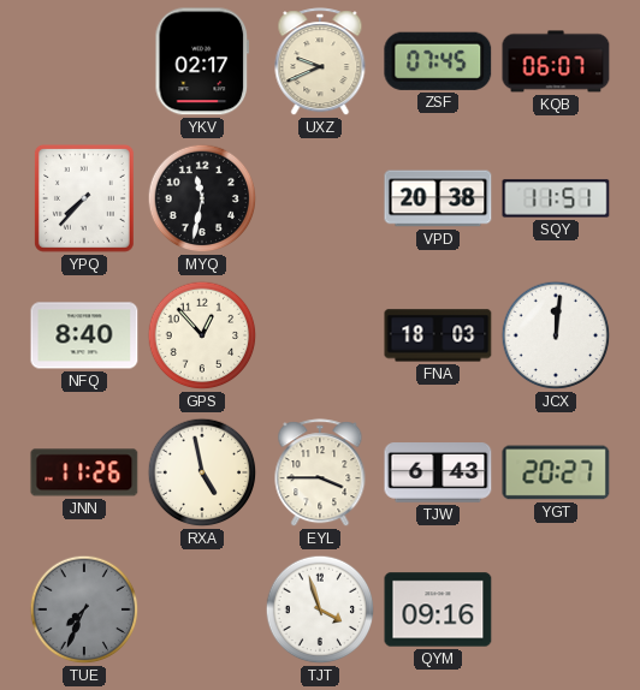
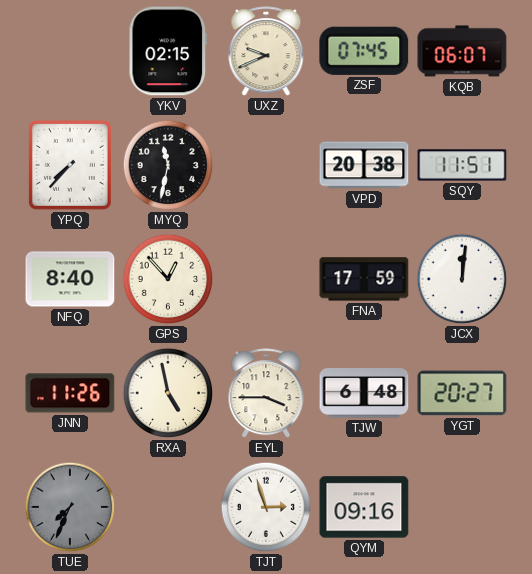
YKV: 02:17 -> 02:15 (168, 51)
FNA: 18:03 -> 17:59 (364, 279)
TJW: 6:43 -> 6:48 (364, 393)
TJT: 3:57 -> 2:57 (266, 507)
